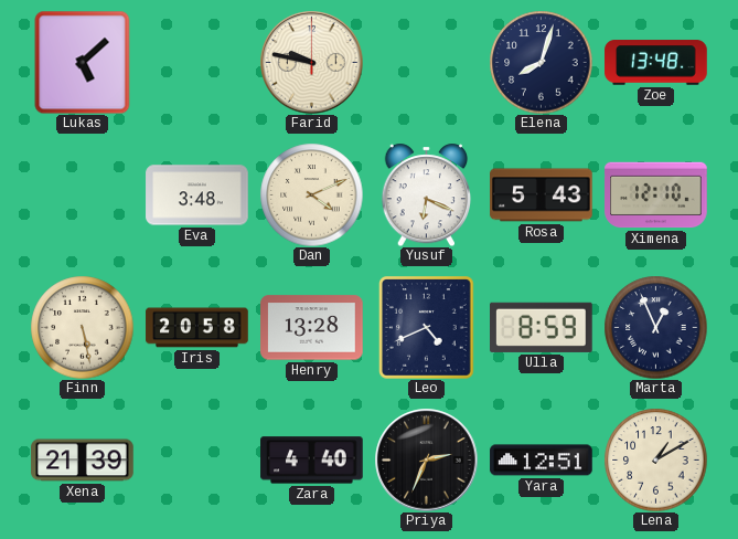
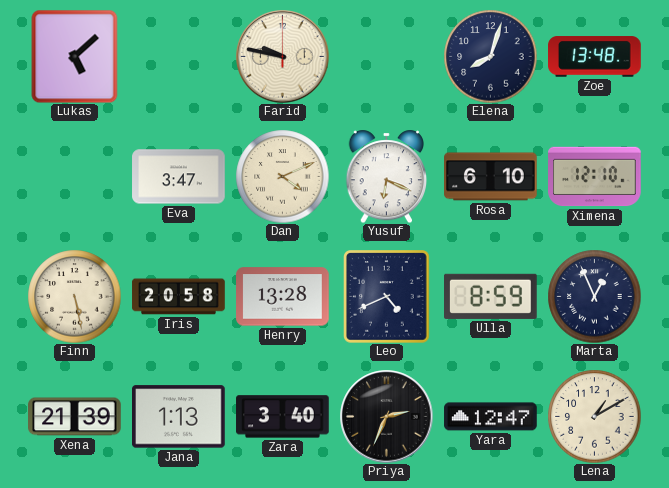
Eva: 3:48 -> 3:47 (179, 177)
Rosa: 5:43 -> 6:10 (491, 177)
Jana: none -> 1:13 (179, 417)
Zara: 4:40 -> 3:40 (283, 417)
Yara: 12:51 -> 12:47 (491, 417)
